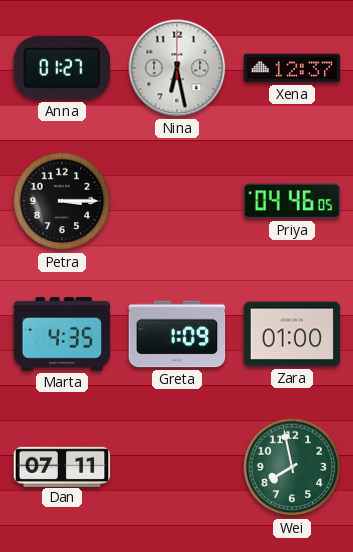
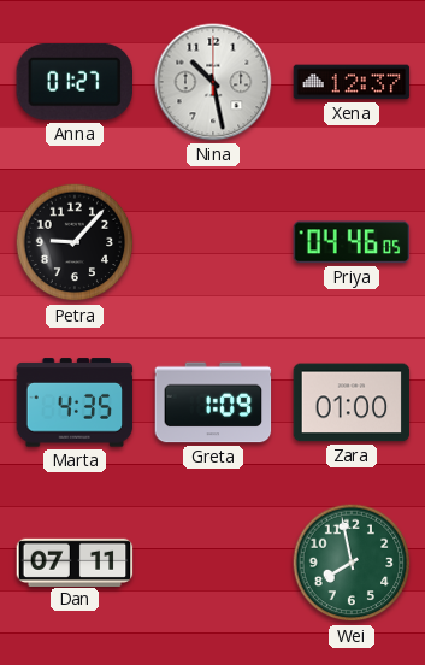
Nina: 6:28 -> 10:28 (213, 82)
Petra: 3:15 -> 9:07 (75, 242)
